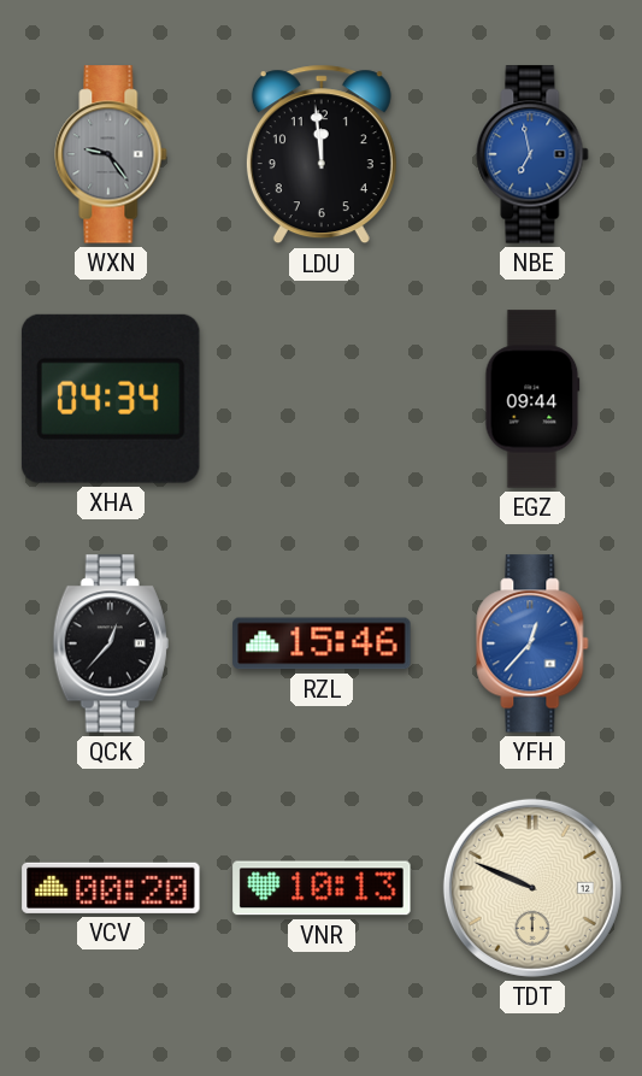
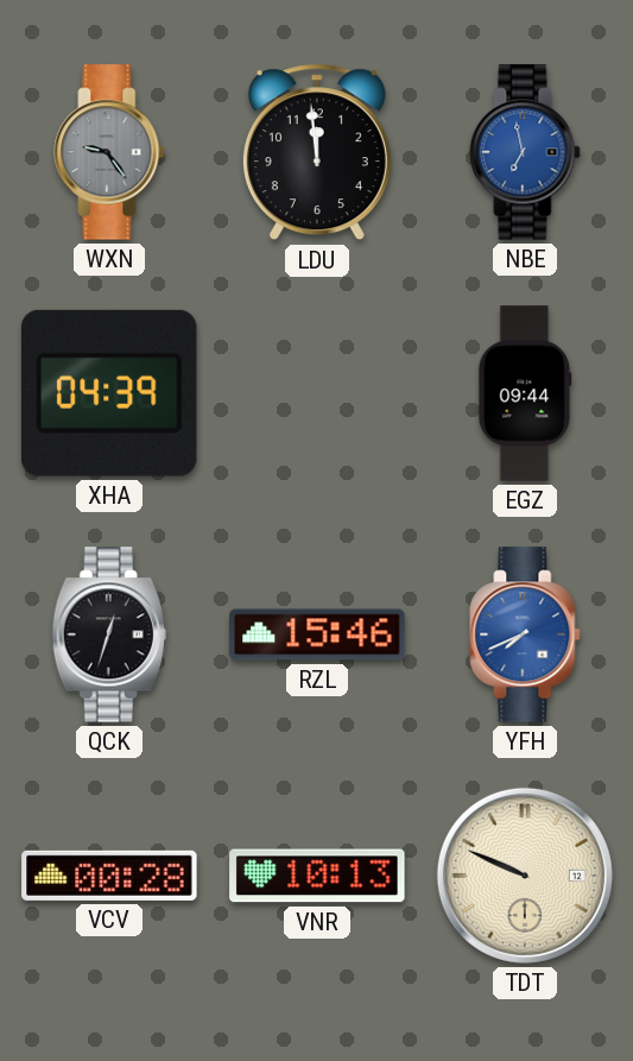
XHA: 04:34 -> 04:39 (109, 393)
QCK: 12:37 -> 12:33 (109, 634)
YFH: 12:37 -> 7:41 (525, 634)
VCV: 00:20 -> 00:28 (109, 876)
